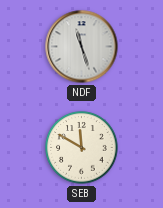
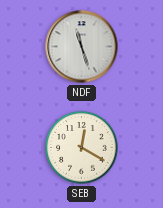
SEB: 11:50 -> 12:20 (82, 148)
